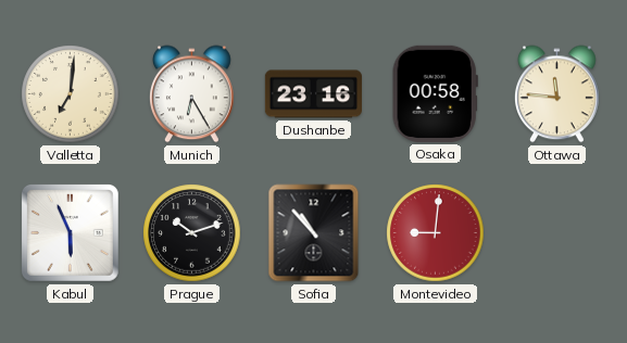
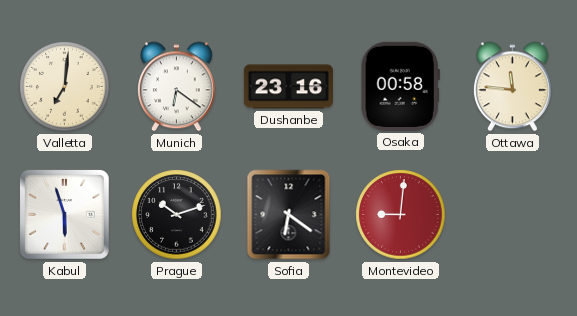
Munich: 6:25 -> 6:21 (177, 87)
Kabul: 5:56 -> 5:57 (65, 215)
Sofia: 10:53 -> 6:21 (289, 215)
